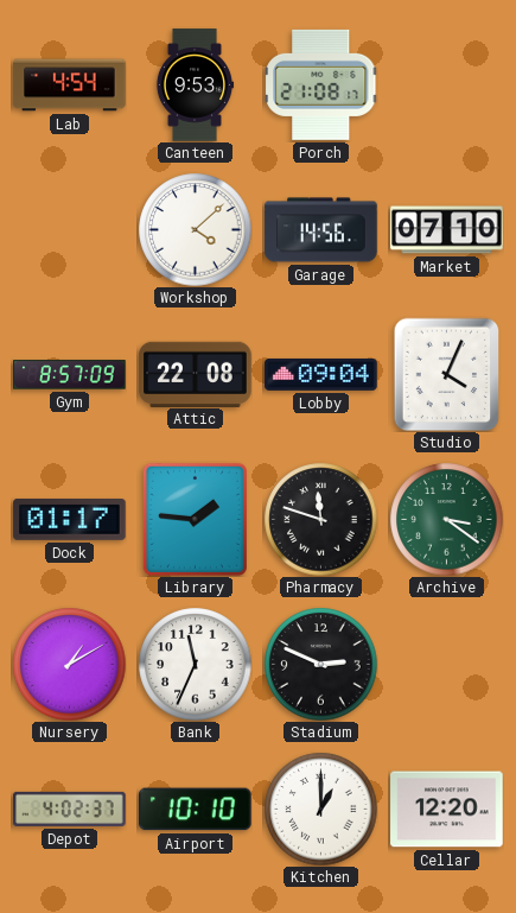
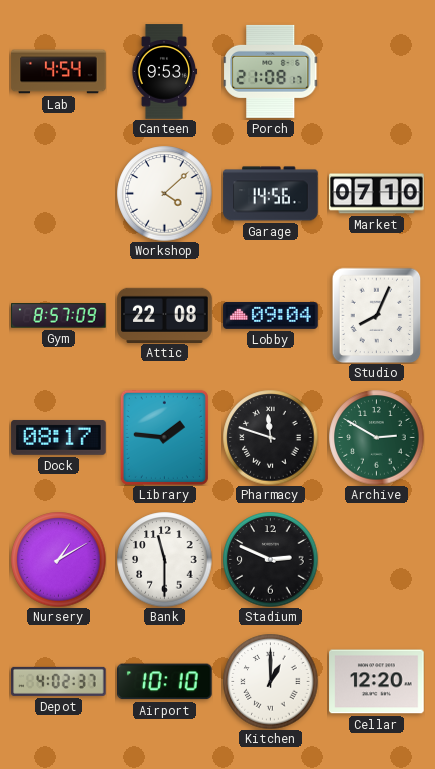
Studio: 4:04 -> 8:04 (377, 315)
Dock: 01:17 -> 08:17 (59, 437)
Archive: 3:21 -> 2:50 (376, 437)
Bank: 11:34 -> 11:30 (164, 559)
